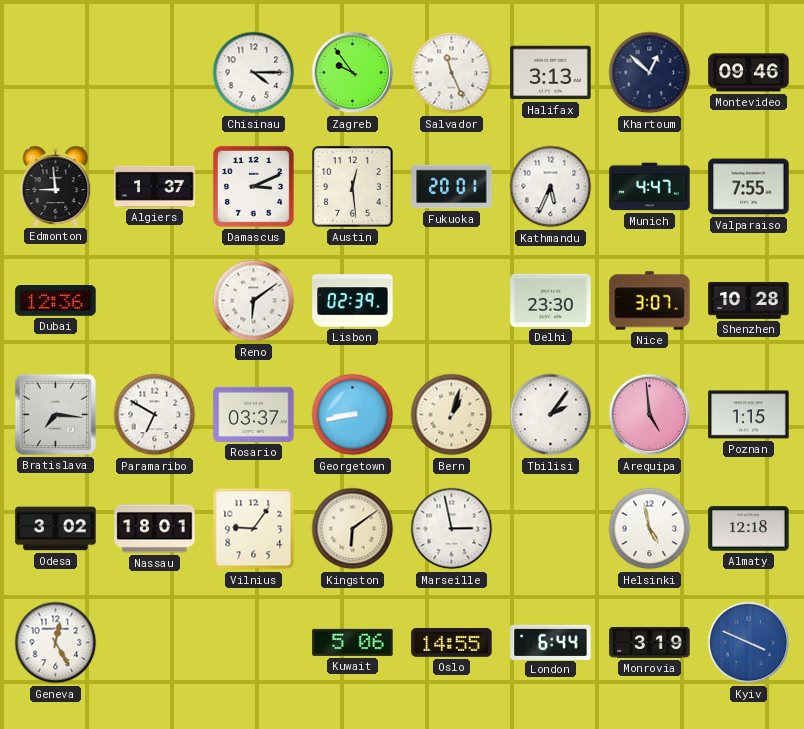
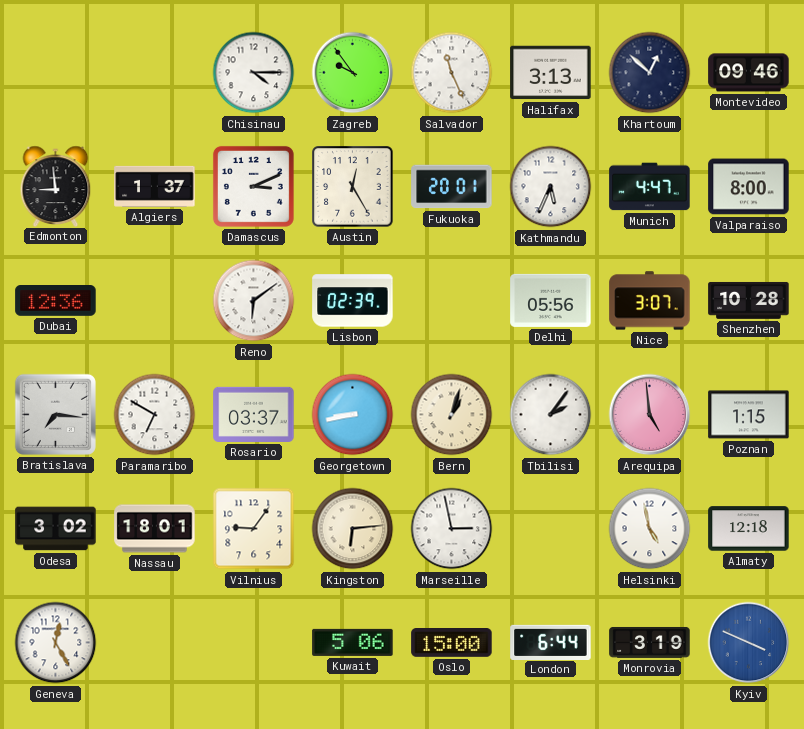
Austin: 12:29 -> 12:25 (353, 187)
Valparaiso: 7:55 -> 8:00 (749, 187)
Delhi: 23:30 -> 05:56 (551, 300)
Kingston: 6:09 -> 6:14 (353, 529)
Oslo: 14:55 -> 15:00 (452, 643)
